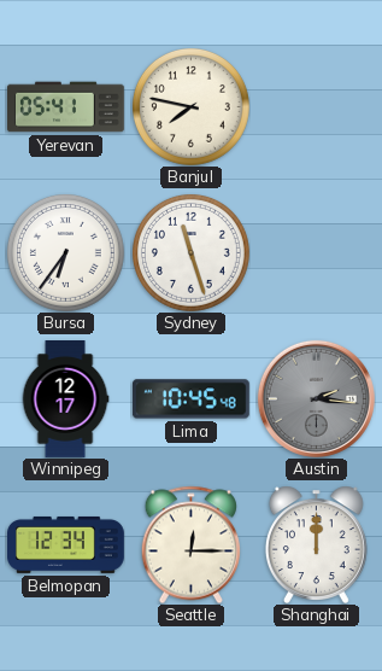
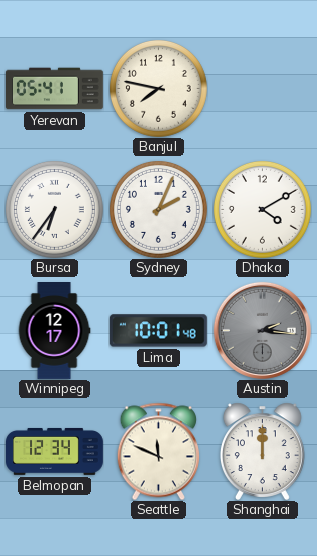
Sydney: 11:27 -> 2:04 (158, 209)
Dhaka: none -> 4:10 (262, 209)
Lima: 10:45 -> 10:01 (158, 331)
Seattle: 12:15 -> 11:49 (158, 451)
